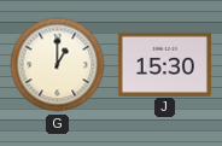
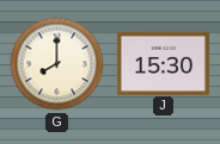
G: 1:00 -> 8:00 (57, 64)
